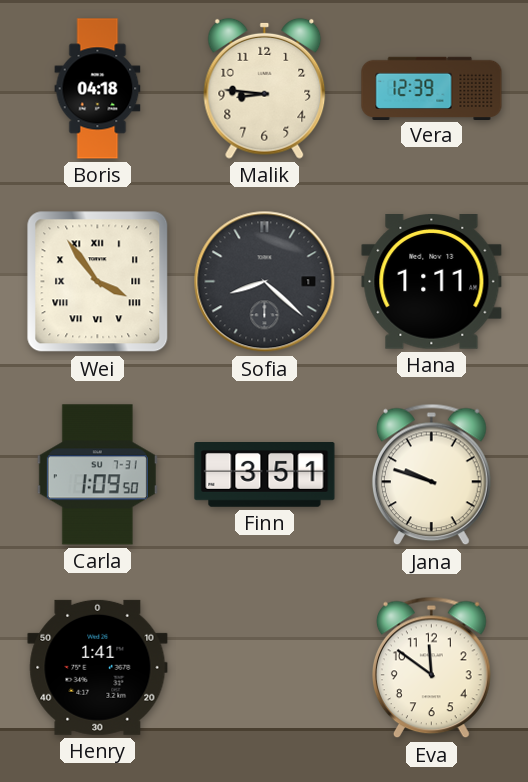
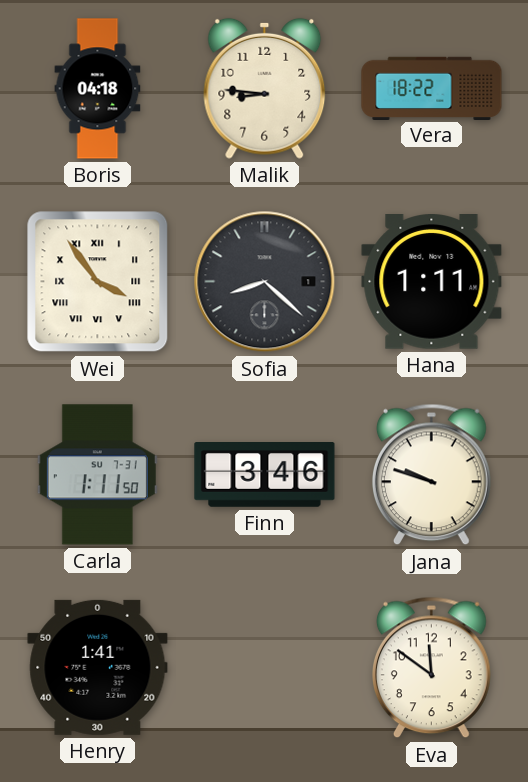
Vera: 12:39 -> 18:22 (432, 88)
Carla: 1:09 -> 1:11 (97, 475)
Finn: 3:51 -> 3:46 (265, 475)
